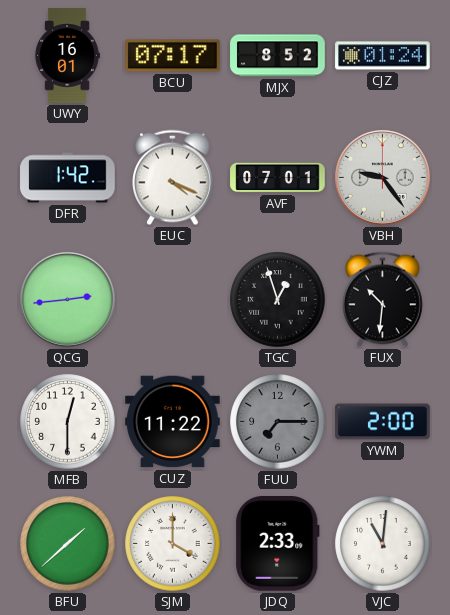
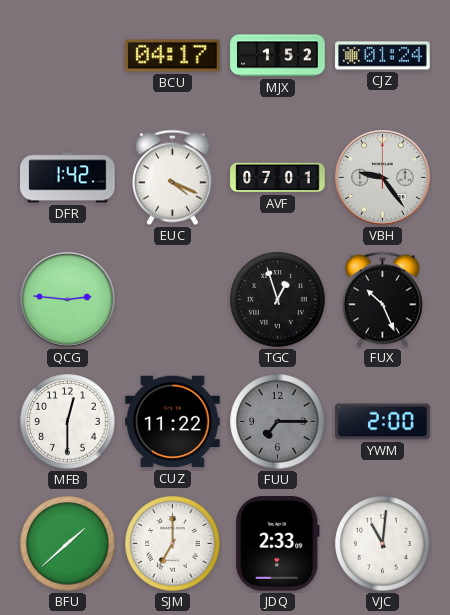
UWY: 16:01 -> none (67, 56)
BCU: 07:17 -> 04:17 (173, 56)
MJX: 8:52 -> 1:52 (278, 56)
QCG: 2:44 -> 2:46 (68, 300)
FUX: 10:31 -> 10:26 (383, 300)
SJM: 4:00 -> 7:00 (173, 544)
